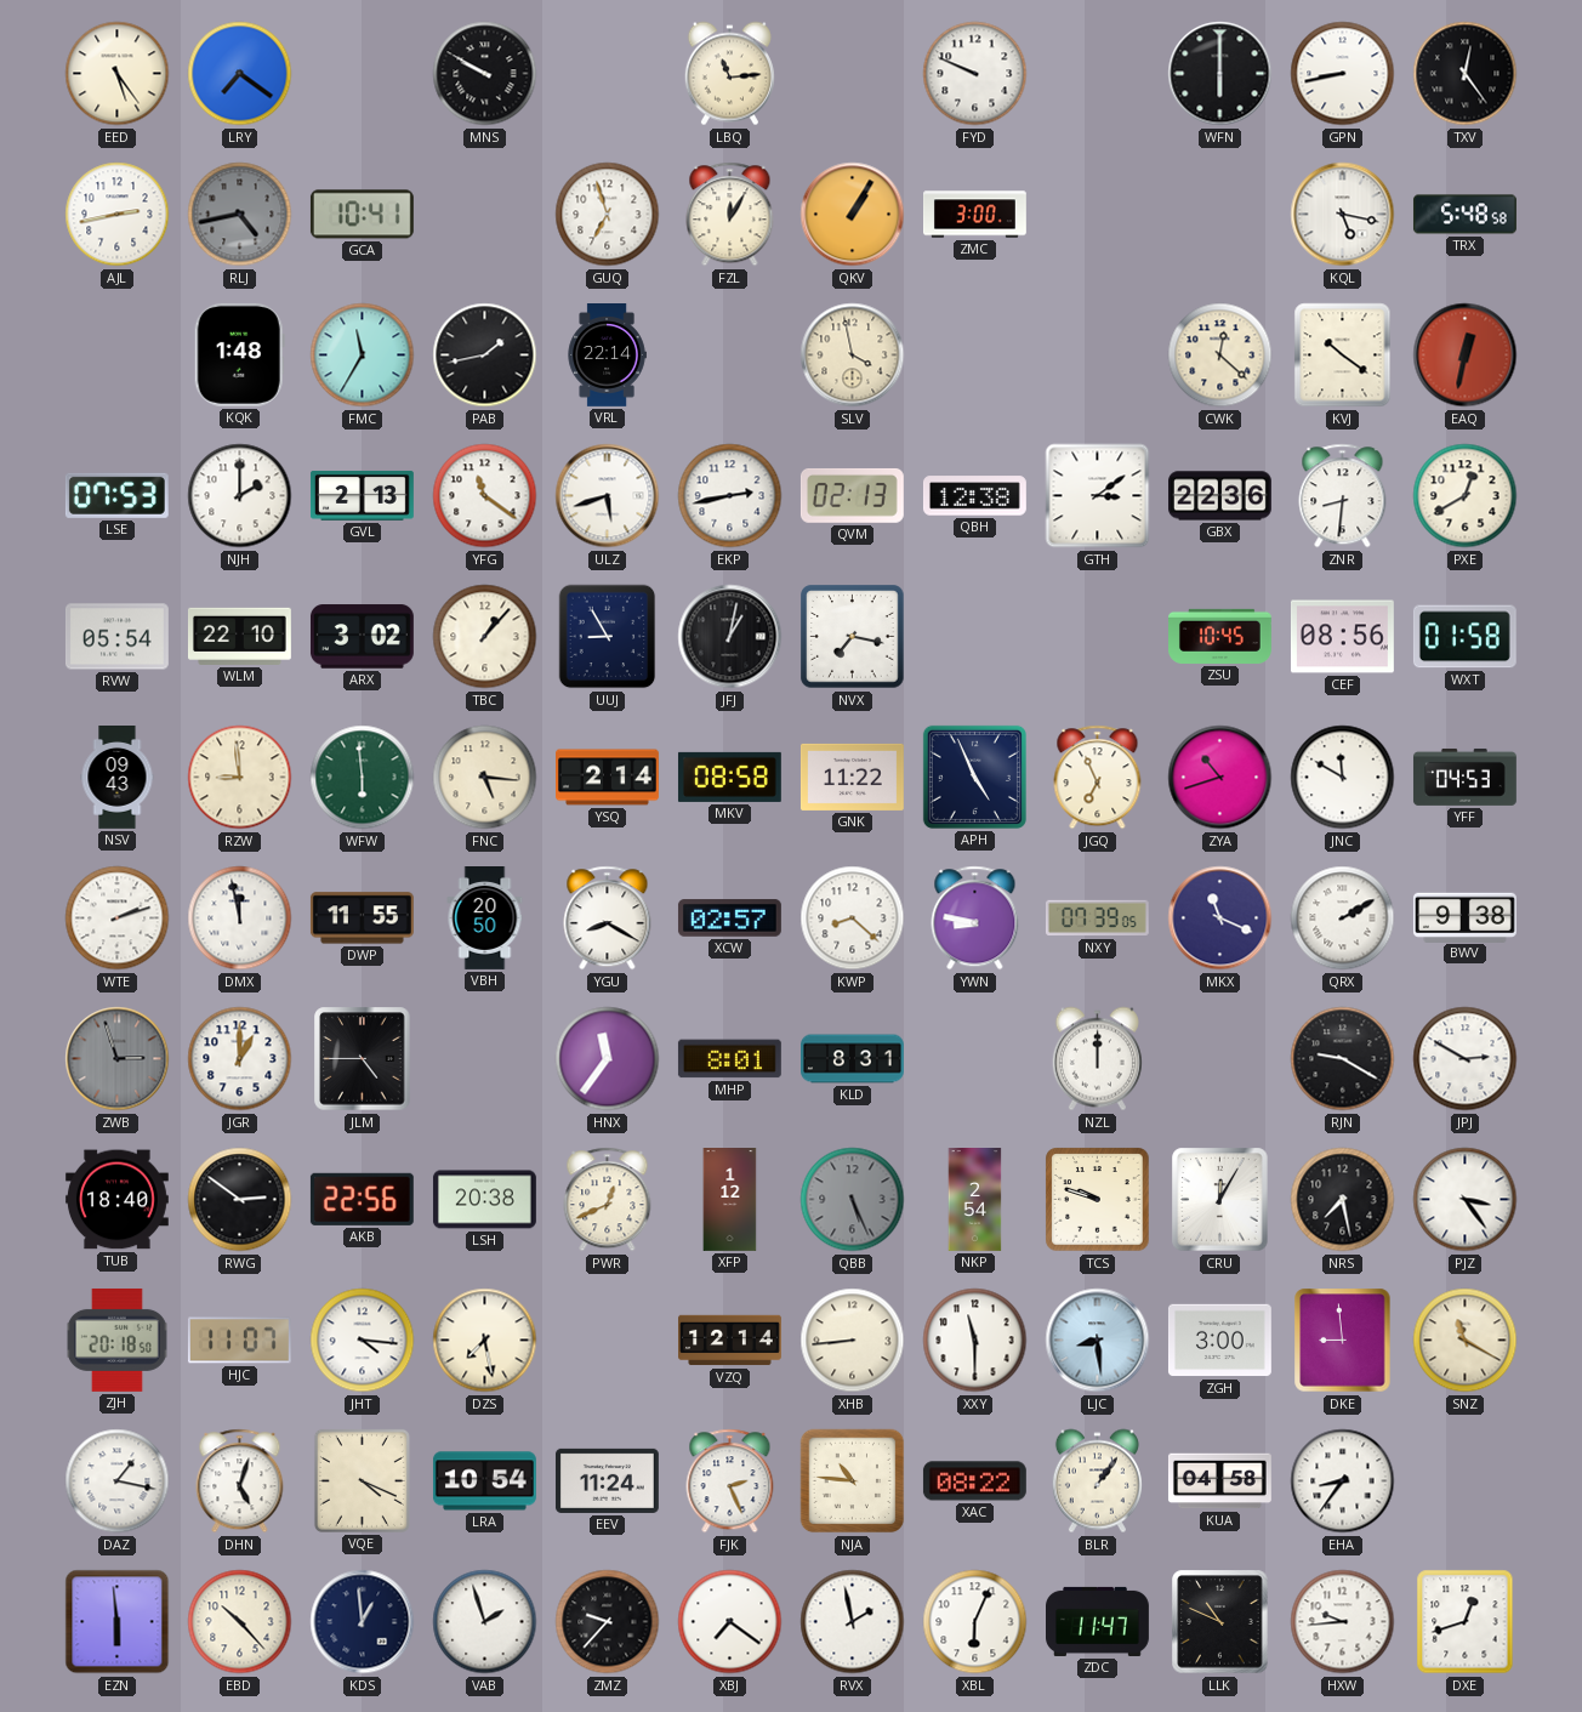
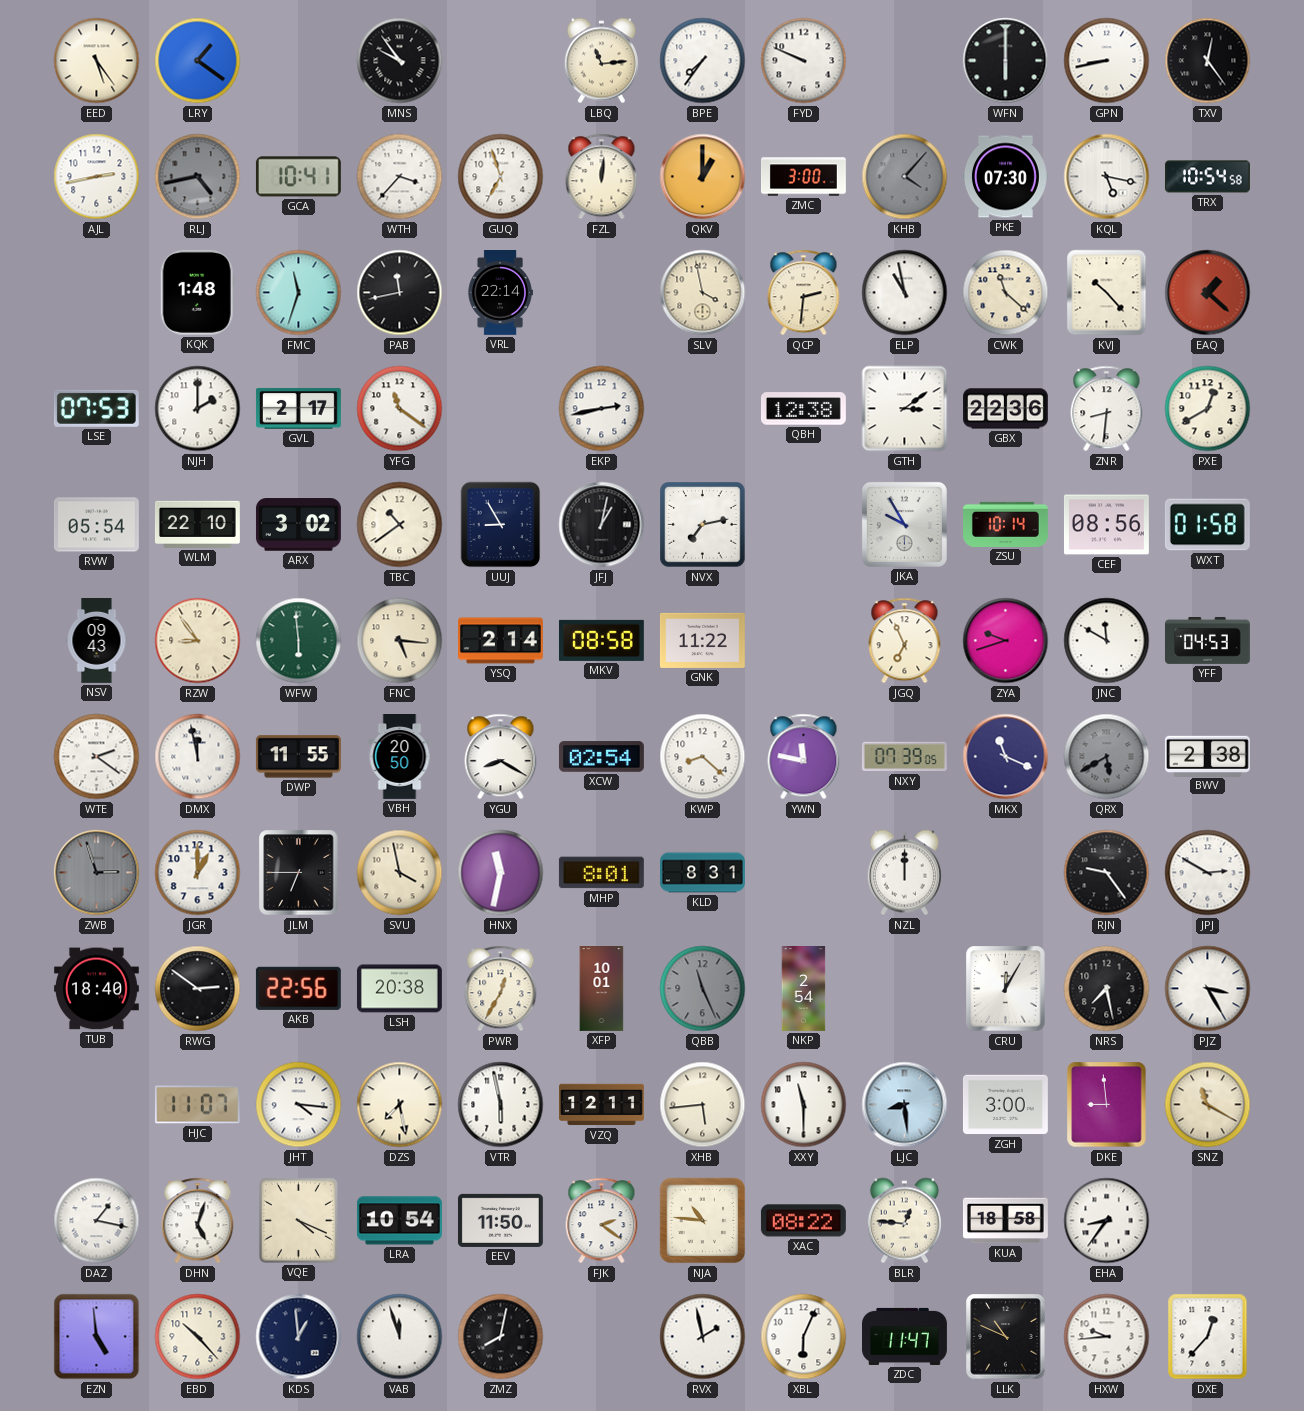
LRY: 7:21 -> 1:21 (198, 61)
MNS: 9:50 -> 9:54 (400, 61)
BPE: none -> 7:36 (703, 61)
WTH: none -> 3:37 (400, 177)
FZL: 12:05 -> 12:01 (602, 177)
QKV: 1:05 -> 1:00 (703, 177)
KHB: none -> 4:07 (905, 177)
PKE: none -> 07:30 (1005, 177)
TRX: 5:48 -> 10:54 (1207, 177)
FMC: 11:35 -> 11:33 (299, 293)
PAB: 1:43 -> 11:43 (400, 293)
QCP: none -> 2:31 (804, 293)
ELP: none -> 10:58 (905, 293)
CWK: 12:22 -> 11:22 (1006, 293)
KVJ: 10:21 -> 10:23 (1107, 293)
EAQ: 12:32 -> 1:22 (1208, 293)
GVL: 2:13 -> 2:17 (298, 408)
ULZ: 5:42 -> none (608, 496)
QVM: 02:13 -> none (852, 496)
TBC: 1:07 -> 10:39 (400, 525)
NVX: 7:17 -> 7:13 (703, 525)
JKA: none -> 9:55 (904, 524)
ZSU: 10:45 -> 10:14 (1006, 524)
RZW: 8:59 -> 8:54 (198, 641)
APH: 4:56 -> none (974, 777)
ZYA: 10:42 -> 9:42 (1006, 641)
WTE: 2:12 -> 2:21 (97, 757)
XCW: 02:57 -> 02:54 (601, 757)
YWN: 8:47 -> 11:47 (804, 757)
QRX: 2:10 -> 5:40 (1107, 757)
QRX dial: white -> grey (1107, 757)
BWV: 9:38 -> 2:38 (1207, 756)
JLM: 4:45 -> 6:45 (299, 873)
SVU: none -> 3:58 (400, 873)
HNX: 11:36 -> 11:32 (501, 873)
RJN: 9:20 -> 9:24 (1107, 873)
PWR: 12:41 -> 12:35 (501, 989)
XFP: 1:12 -> 10:01 (602, 989)
QBB: 5:26 -> 11:26 (703, 989)
TCS: 9:48 -> none (1098, 1200)
PJZ: 3:24 -> 3:25 (1208, 989)
ZJH: 20:18 -> none (116, 1340)
VTR: none -> 5:58 (501, 1105)
VZQ: 12:14 -> 12:11 (602, 1105)
XHB: 8:44 -> 5:44 (703, 1105)
EEV: 11:24 -> 11:50 (500, 1220)
FJK: 2:26 -> 2:21 (602, 1221)
BLR: 1:06 -> 12:46 (904, 1221)
KUA: 04:58 -> 18:58 (1005, 1221)
EZN: 5:59 -> 4:59 (97, 1337)
VAB: 1:57 -> 11:57 (400, 1337)
ZMZ: 9:37 -> 8:02 (501, 1337)
XBJ: 7:21 -> none (730, 1622)
DXE: 12:42 -> 12:37 (1208, 1337)
